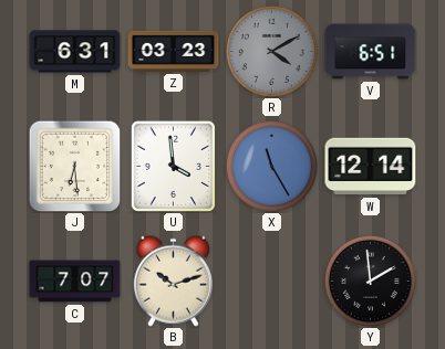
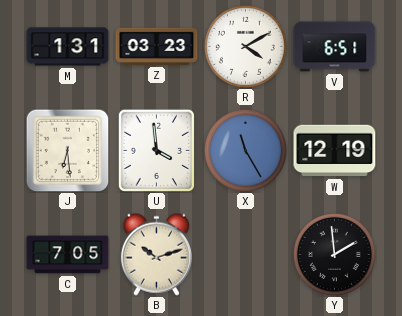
M: 6:31 -> 1:31 (68, 47)
R dial: grey -> white (245, 46)
W: 12:14 -> 12:19 (335, 151)
C: 7:07 -> 7:05 (68, 255)
